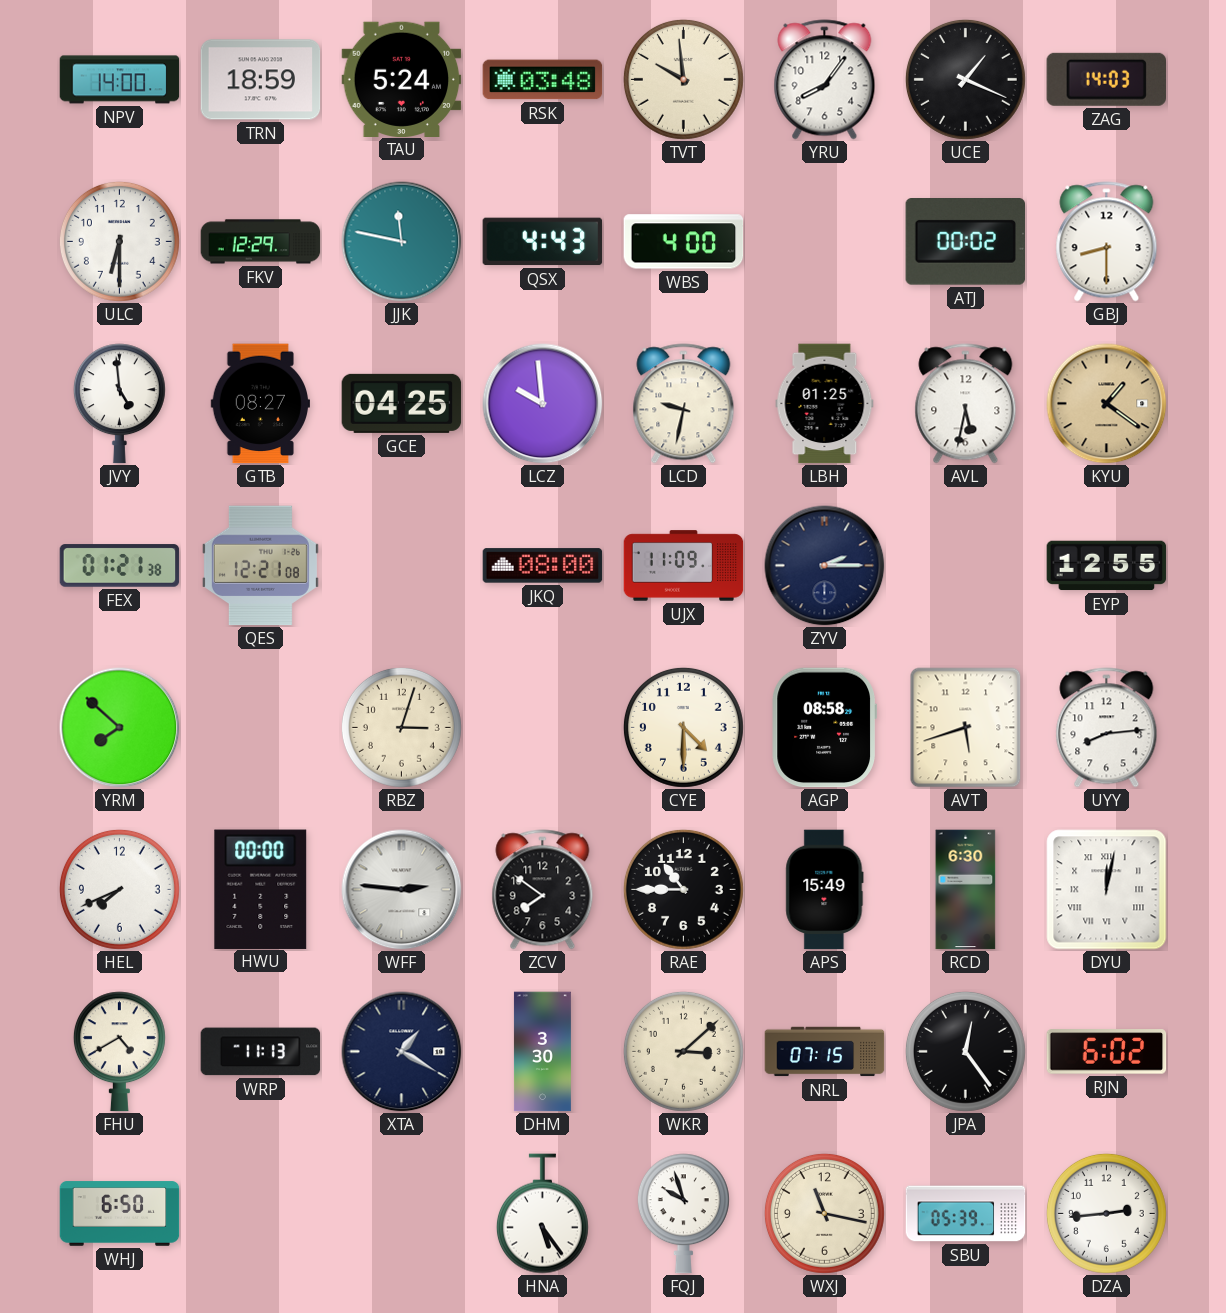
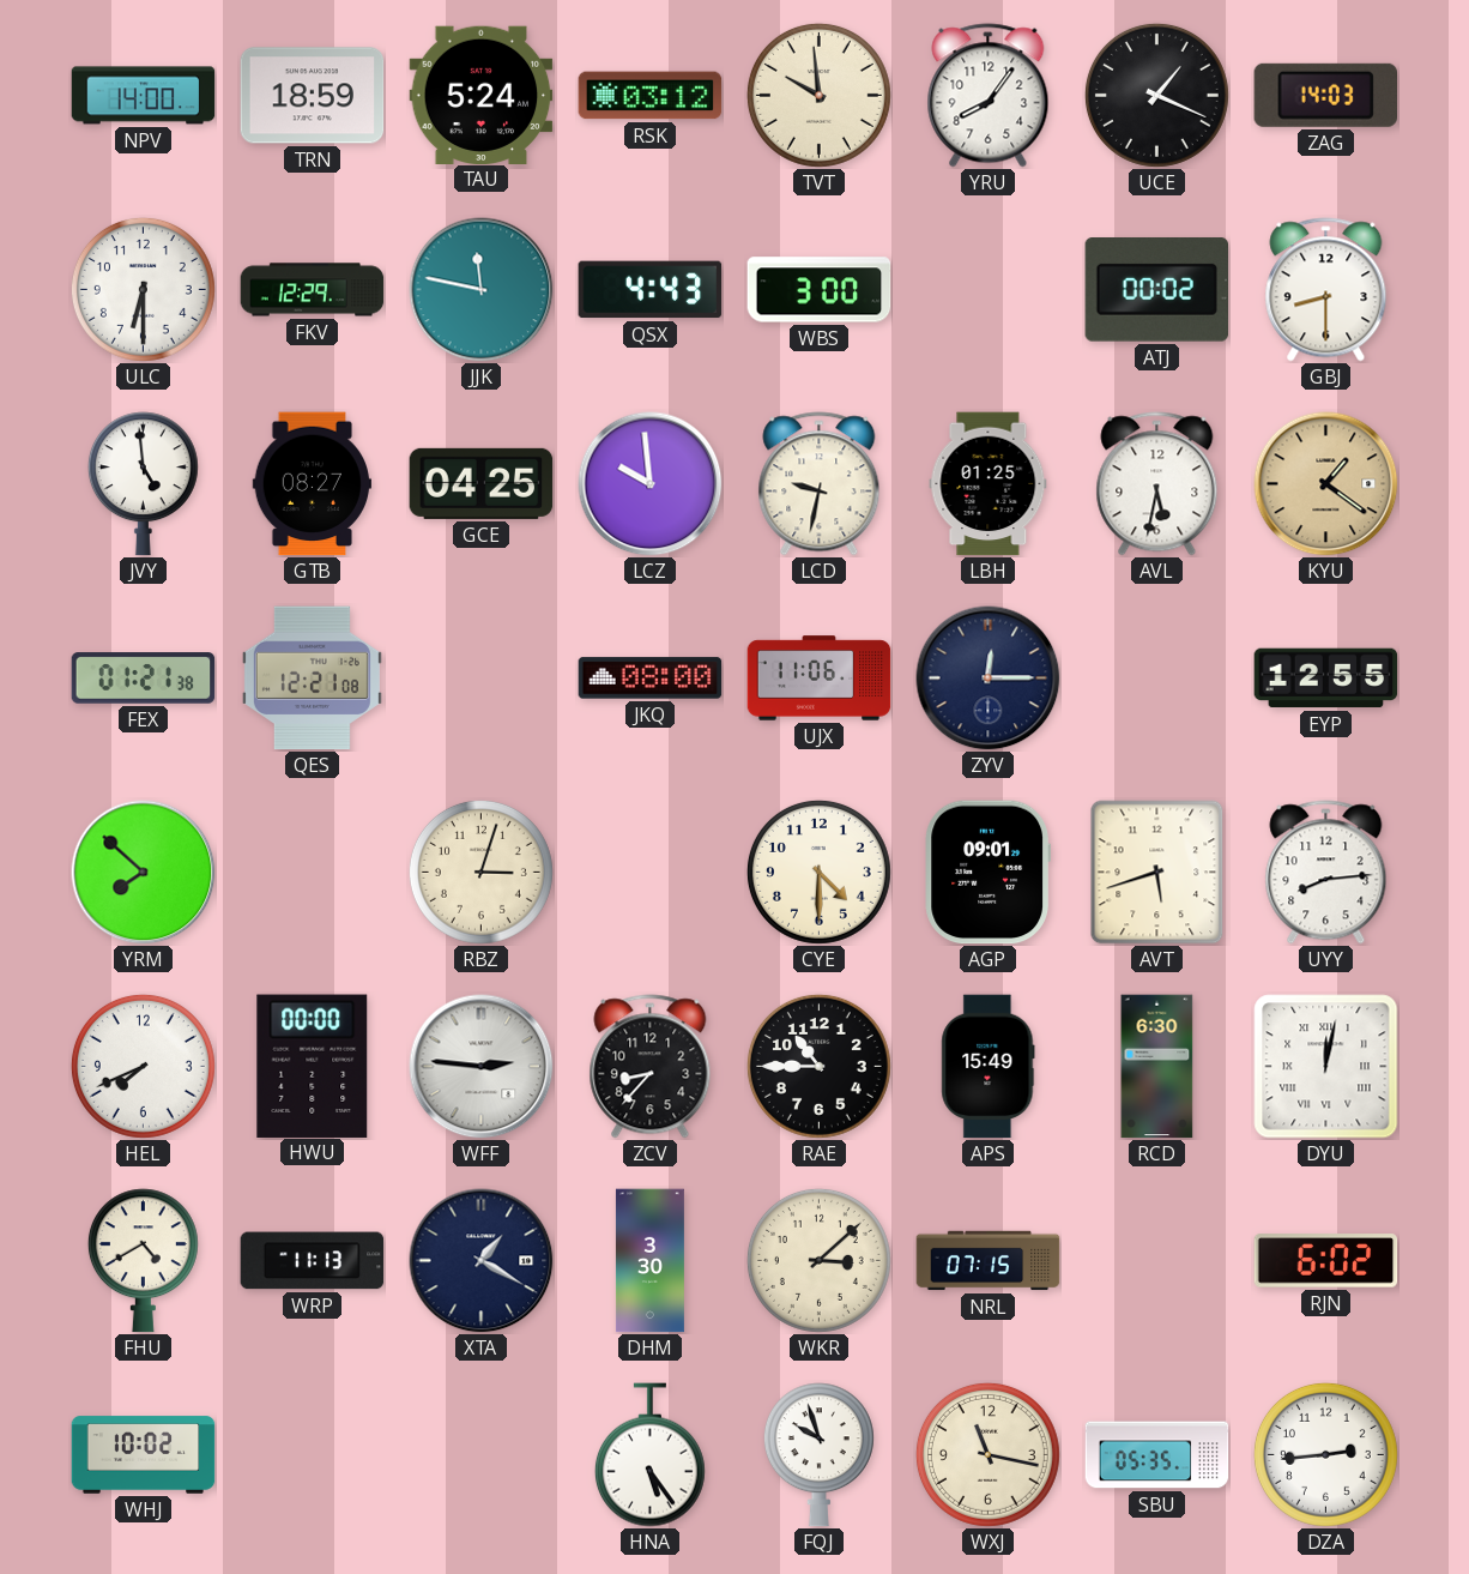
RSK: 03:48 -> 03:12 (651, 96)
WBS: 4:00 -> 3:00 (820, 290)
UJX: 11:09 -> 11:06 (820, 679)
ZYV: 2:15 -> 12:15 (989, 679)
AGP: 08:58 -> 09:01 (987, 873)
ZCV: 7:51 -> 8:37 (651, 1067)
JPA: 12:24 -> none (965, 1051)
WHJ: 6:50 -> 10:02 (144, 1455)
SBU: 05:39 -> 05:35 (1157, 1455)
